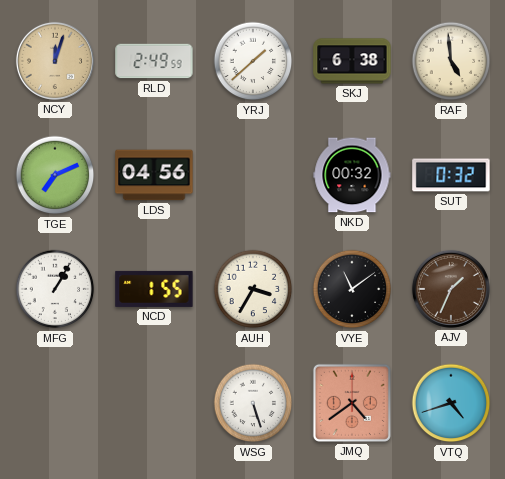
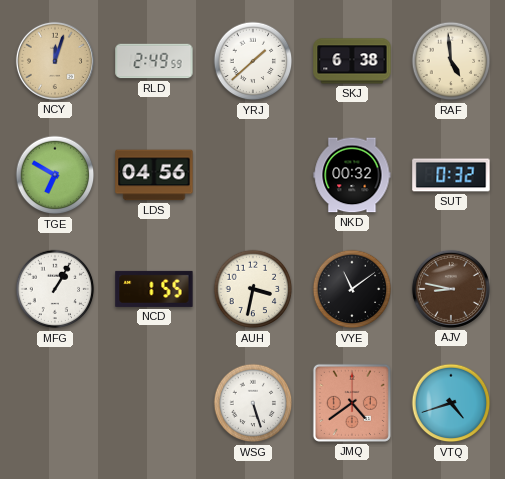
TGE: 7:11 -> 6:50 (55, 175)
AUH: 3:35 -> 3:32 (253, 289)
AJV: 1:34 -> 8:47 (451, 289)
